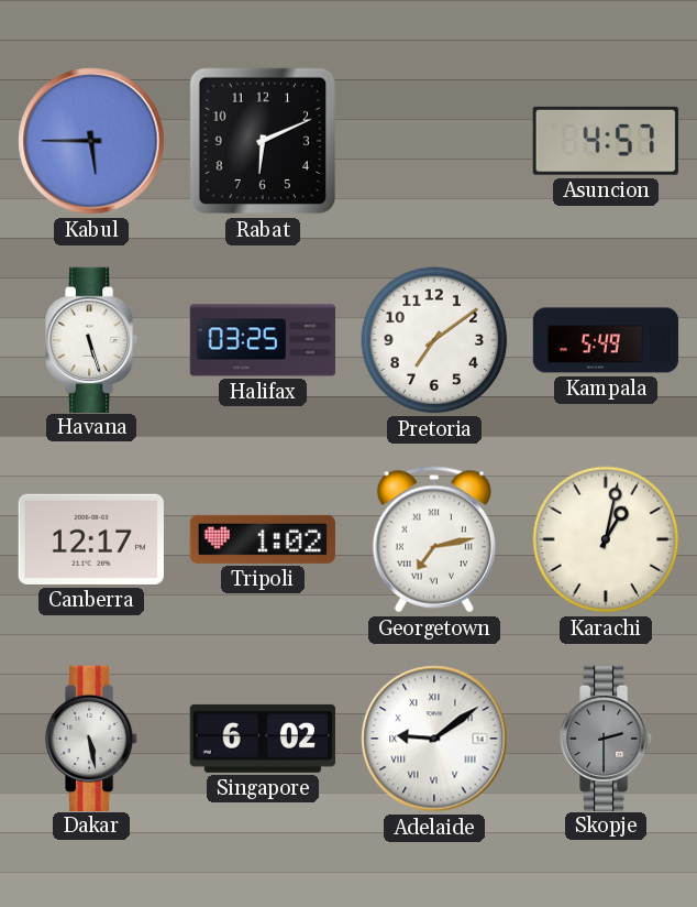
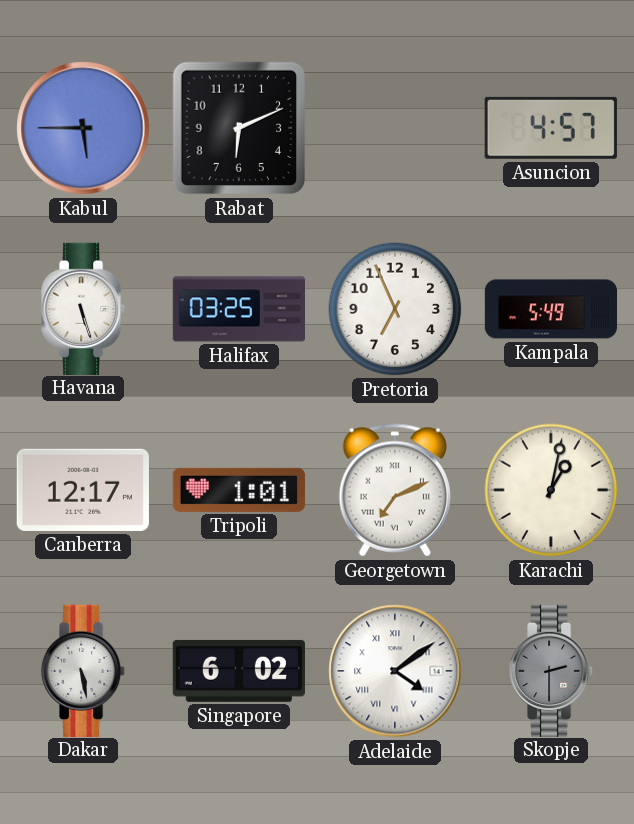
Pretoria: 7:09 -> 6:56 (395, 309)
Tripoli: 1:02 -> 1:01 (239, 490)
Georgetown: 7:13 -> 7:11 (395, 490)
Adelaide: 9:09 -> 4:09 (395, 671)
